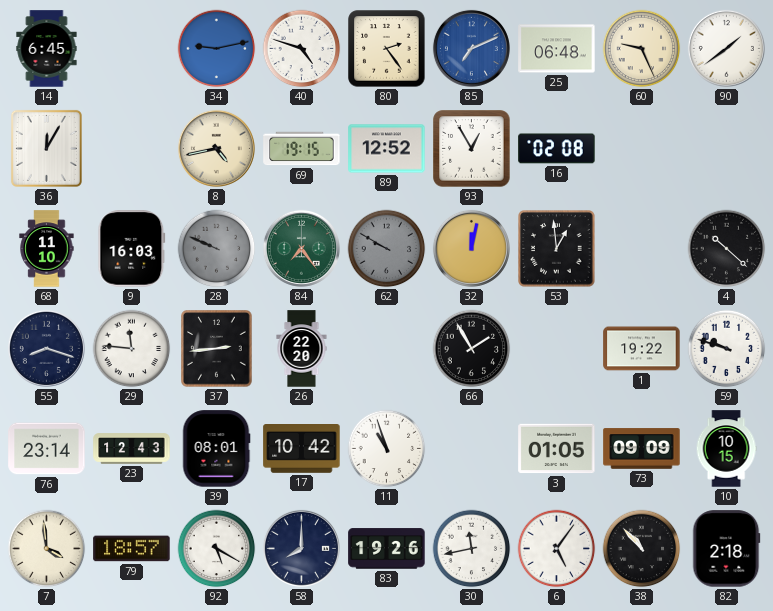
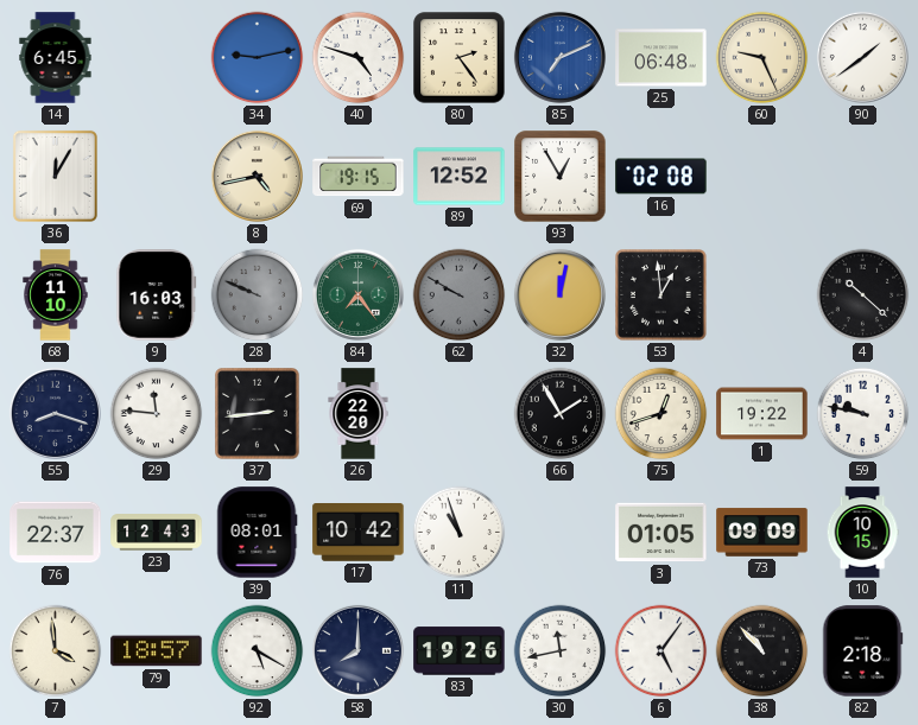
75: none -> 12:42 (661, 414)
59: 9:48 -> 9:47 (863, 414)
76: 23:14 -> 22:37 (56, 533)
